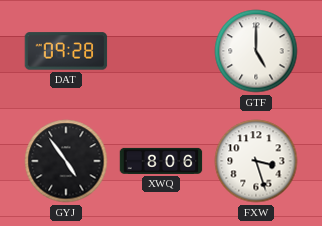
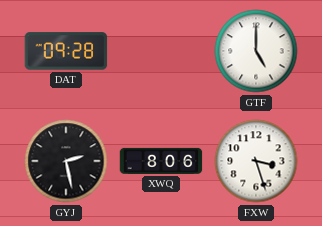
GYJ: 4:54 -> 2:28 (66, 161)
